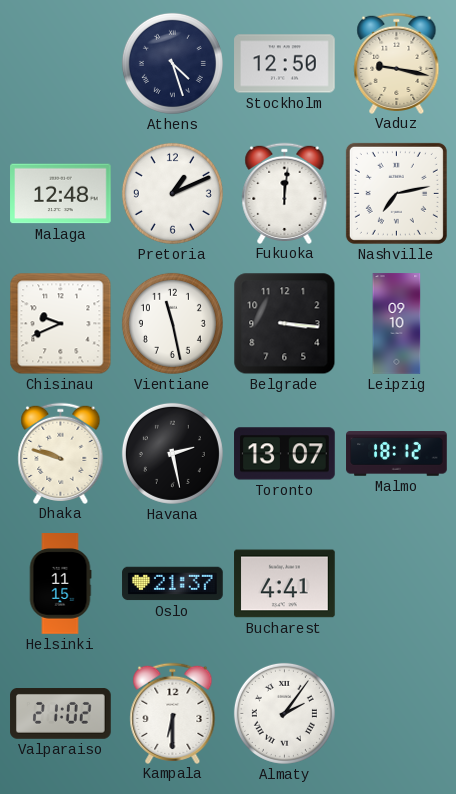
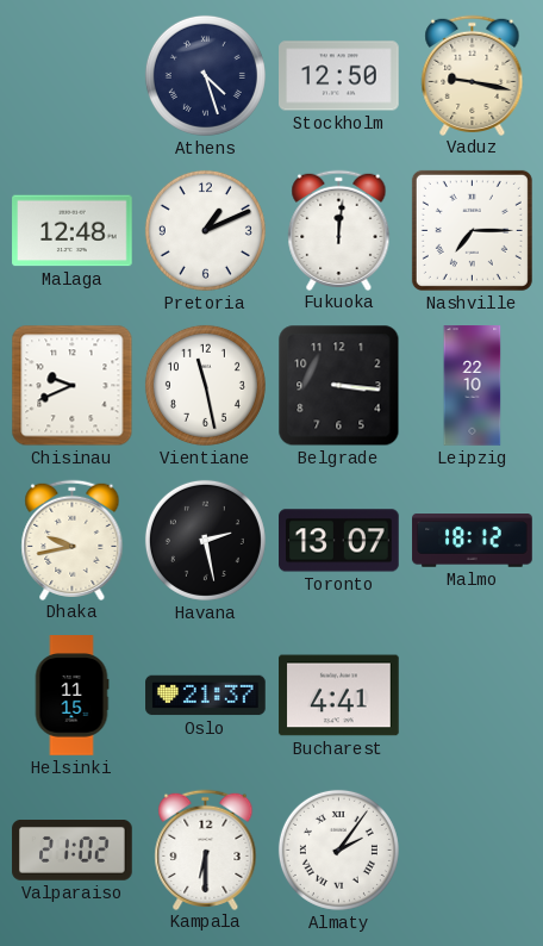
Nashville: 7:13 -> 7:15 (472, 230)
Leipzig: 09:10 -> 22:10 (473, 386)
Dhaka: 9:48 -> 9:43 (73, 540)
